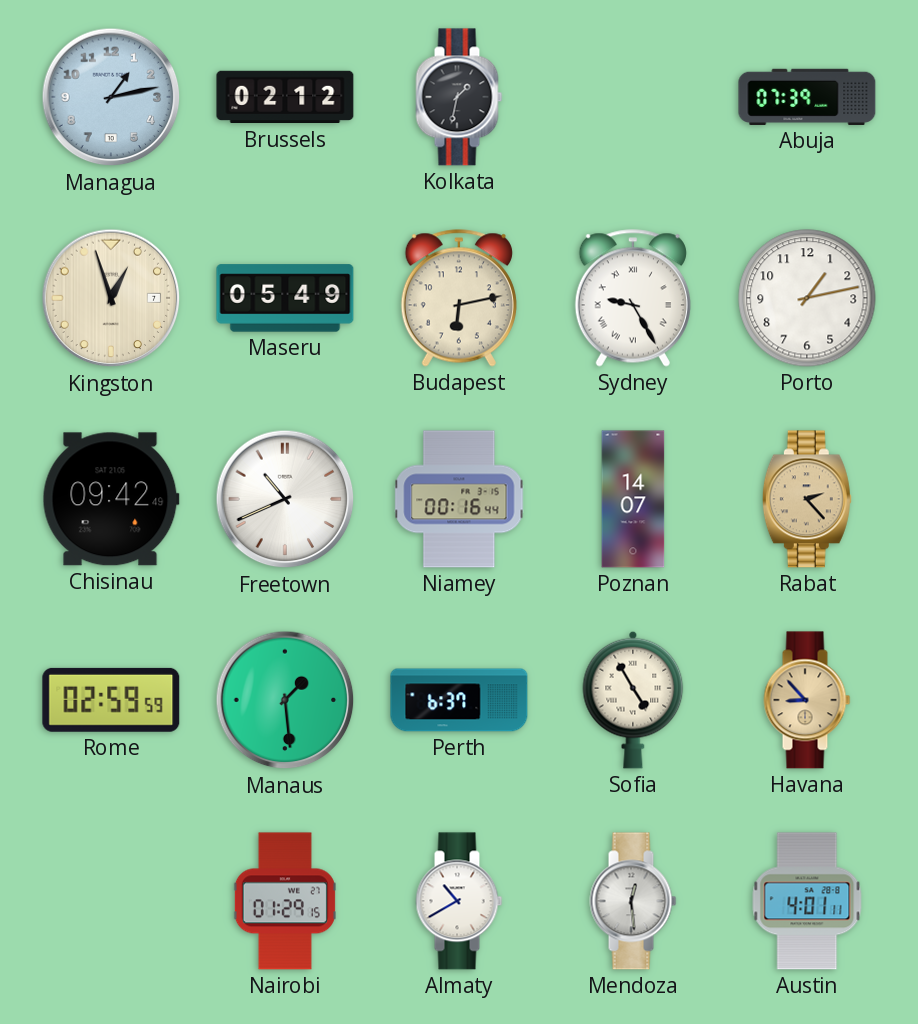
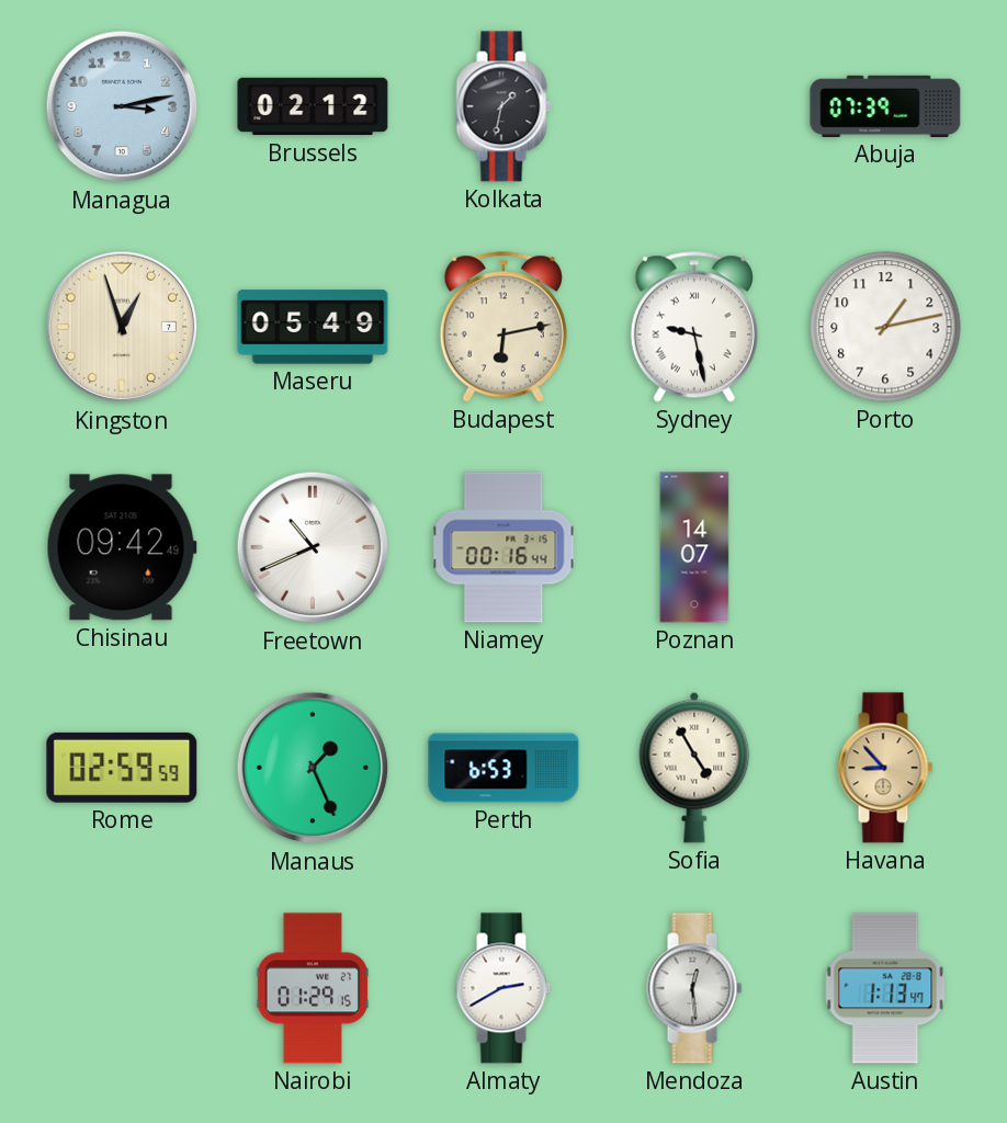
Managua: 1:13 -> 3:13 (122, 106)
Sydney: 9:25 -> 9:28 (694, 327)
Rabat: 2:23 -> none (807, 499)
Manaus: 1:29 -> 1:26 (313, 768)
Perth: 6:37 -> 6:53 (503, 768)
Almaty: 10:40 -> 2:40 (503, 988)
Austin: 4:01 -> 1:13 (885, 988)
